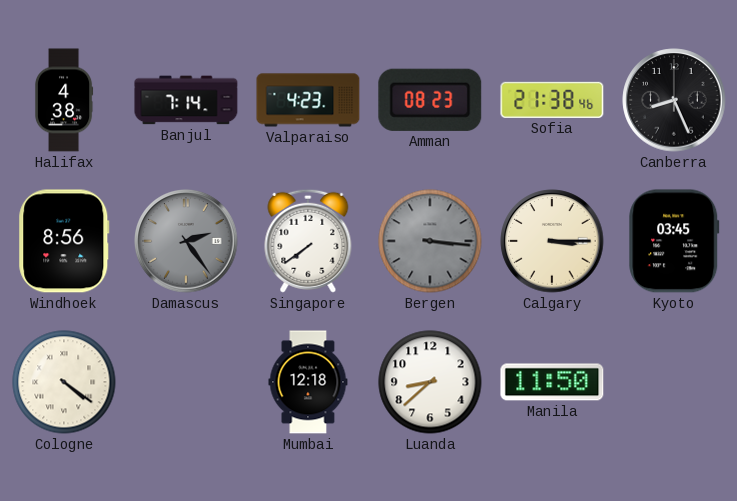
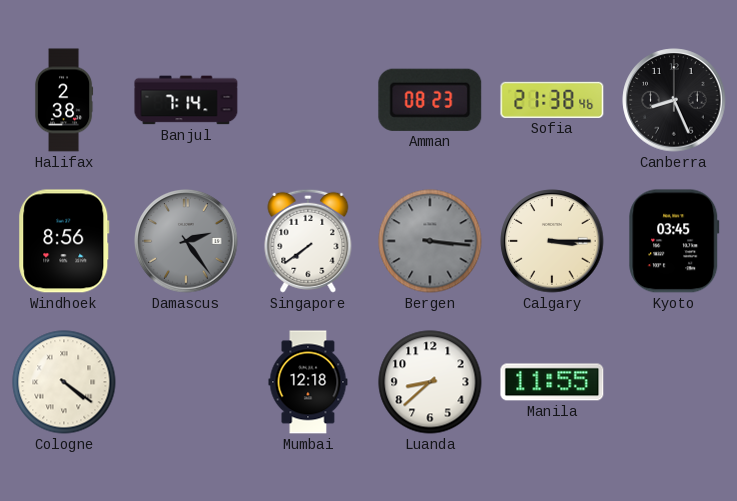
Halifax: 4:38 -> 2:38 (64, 100)
Valparaiso: 4:23 -> none (308, 100)
Manila: 11:50 -> 11:55 (552, 382)
